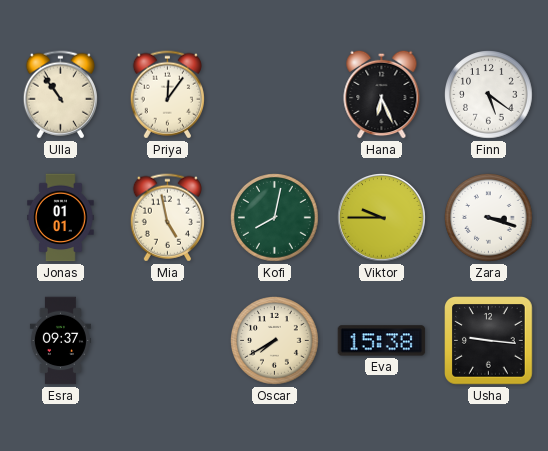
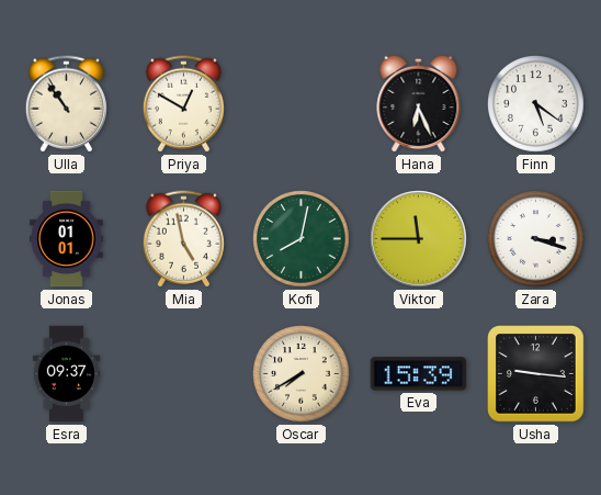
Priya: 12:06 -> 12:50 (183, 104)
Viktor: 9:45 -> 11:45 (419, 239)
Eva: 15:38 -> 15:39 (419, 374)
